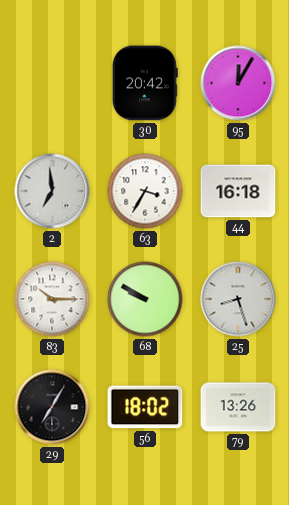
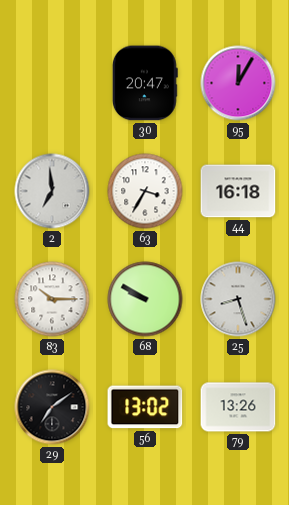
30: 20:42 -> 20:47 (145, 83)
29: 7:05 -> 7:09 (52, 407)
56: 18:02 -> 13:02 (145, 407)
